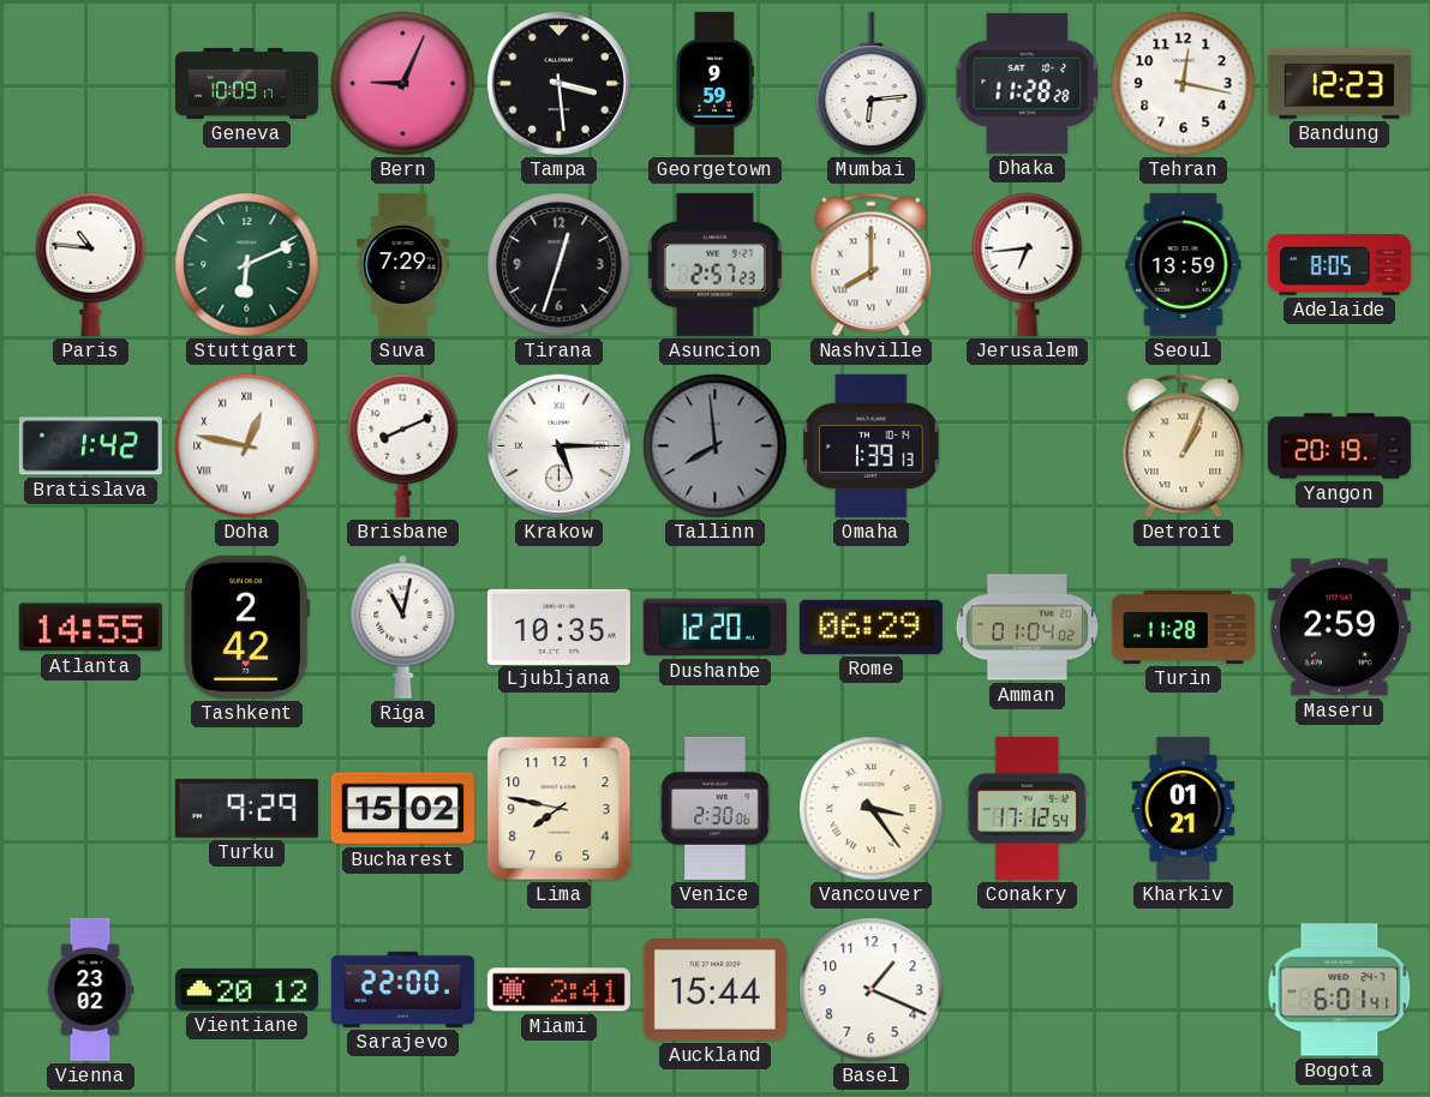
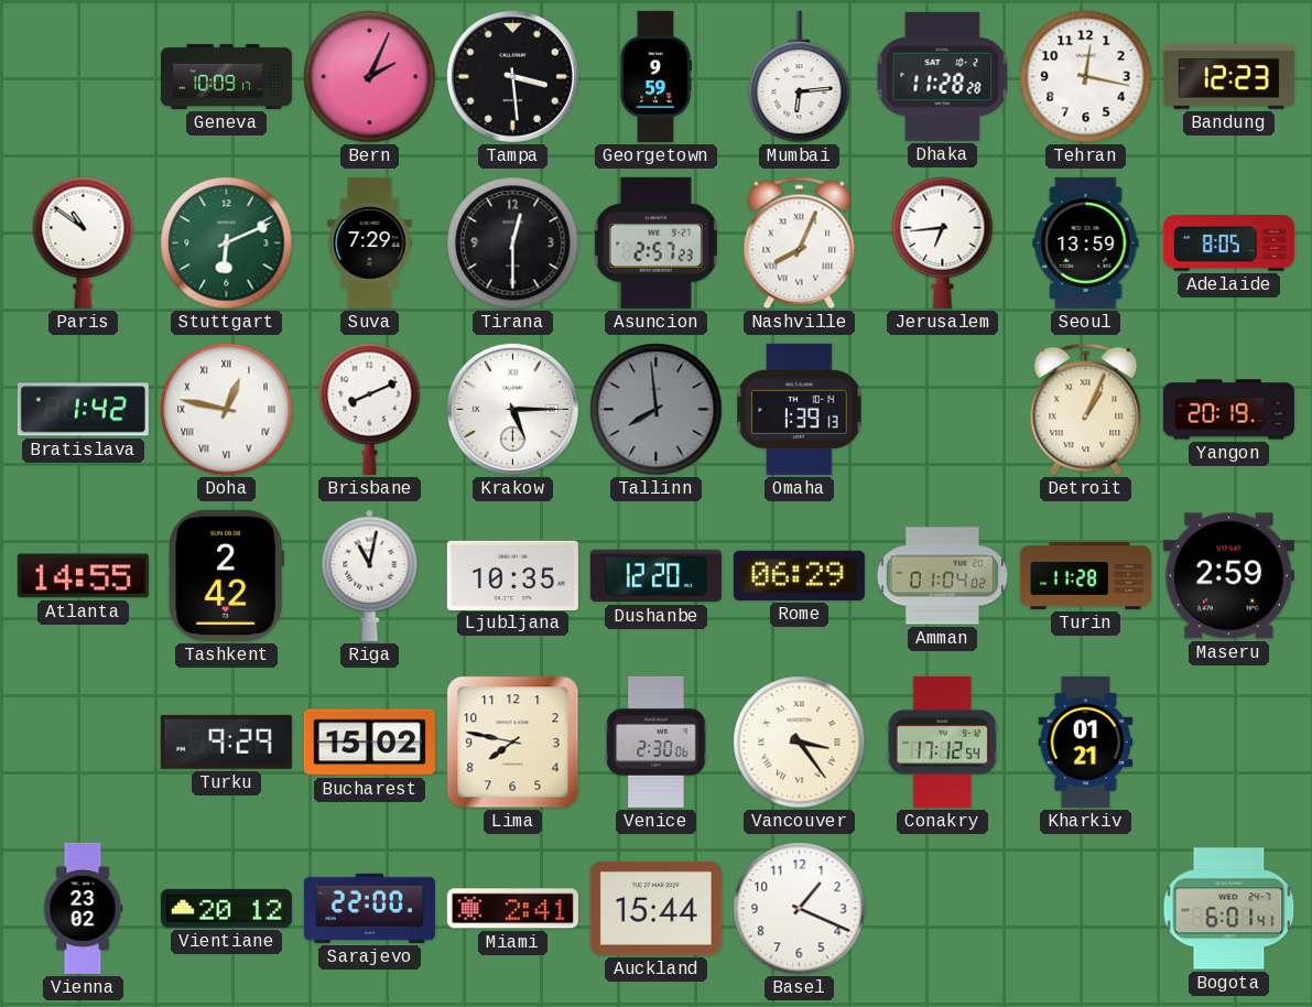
Bern: 9:04 -> 2:04 (370, 77)
Paris: 10:46 -> 10:51 (84, 242)
Tirana: 12:33 -> 12:30 (513, 243)
Nashville: 8:00 -> 8:04 (800, 243)
